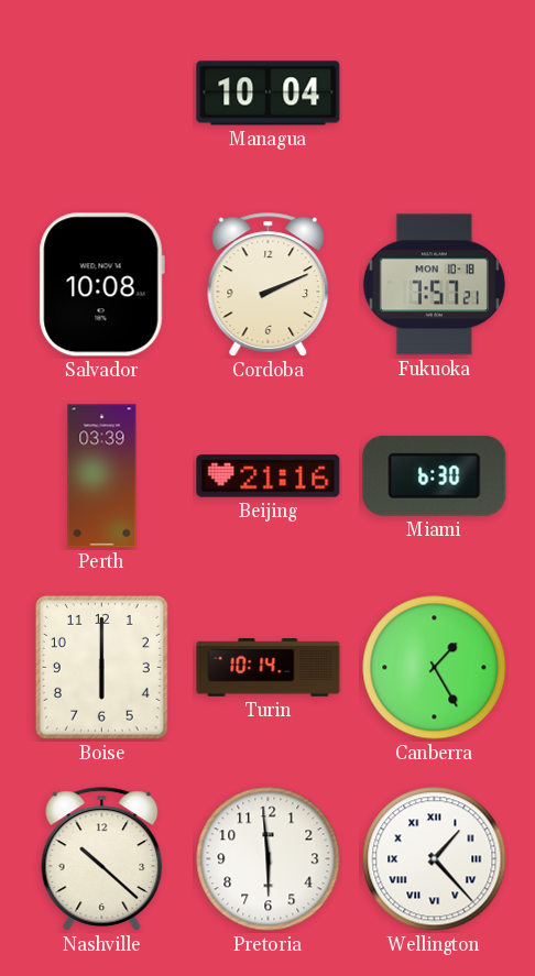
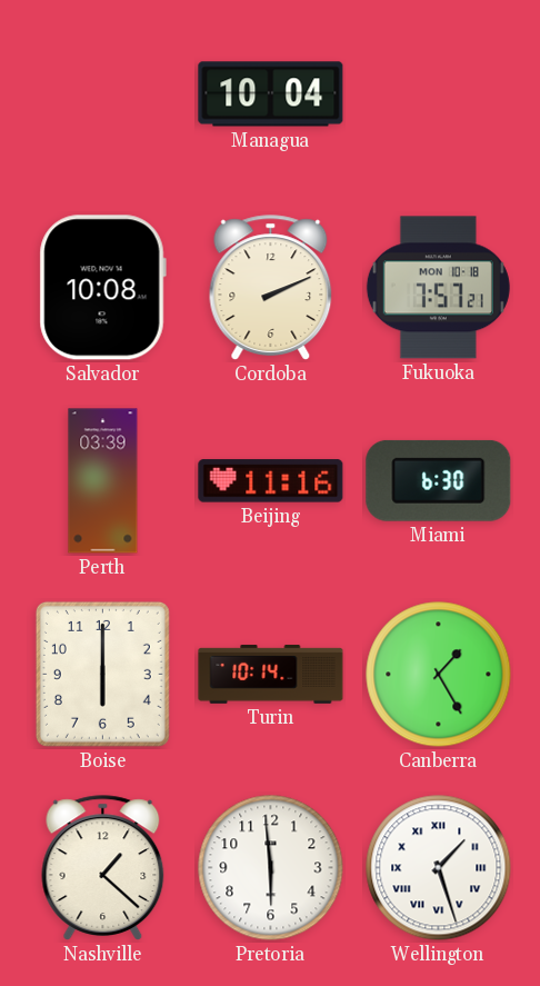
Beijing: 21:16 -> 11:16 (271, 481)
Nashville: 10:22 -> 1:22 (103, 868)
Wellington: 1:23 -> 1:27 (439, 868)
